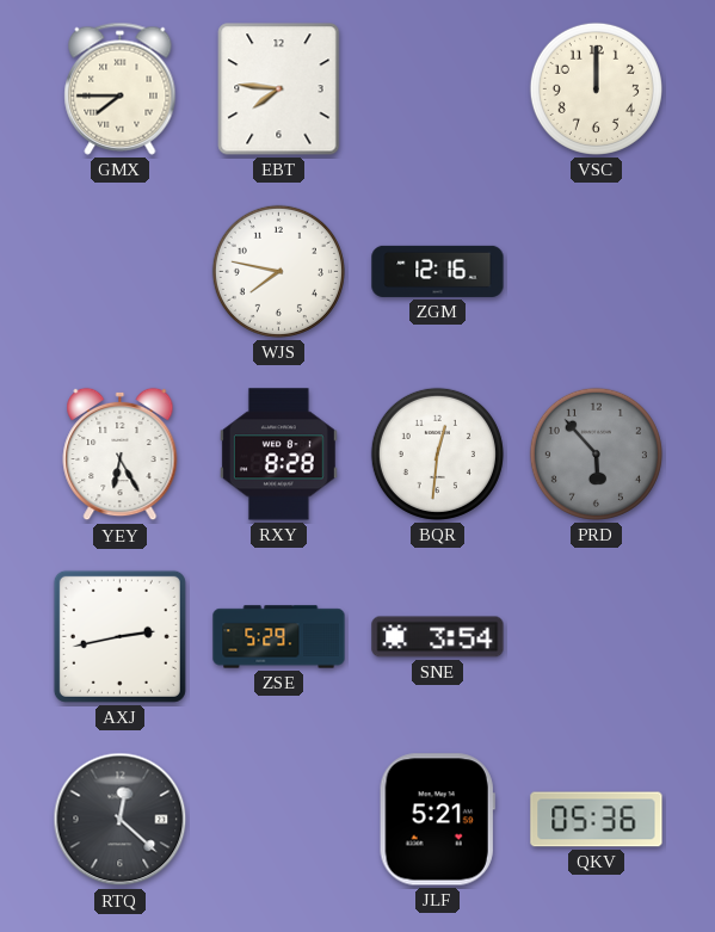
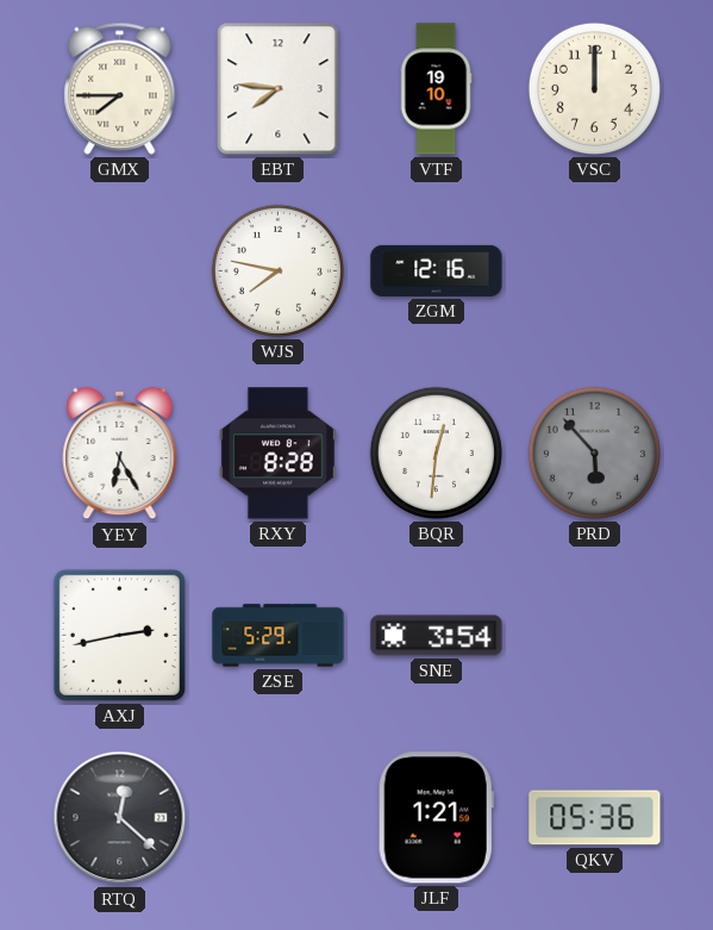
VTF: none -> 19:10 (436, 89)
JLF: 5:21 -> 1:21 (436, 818)
